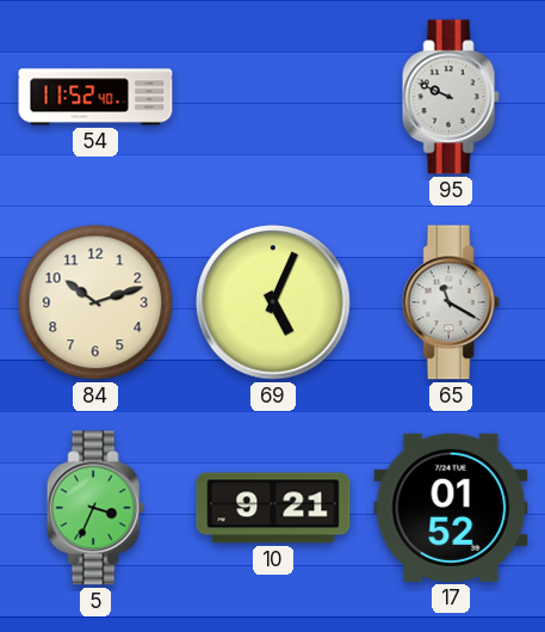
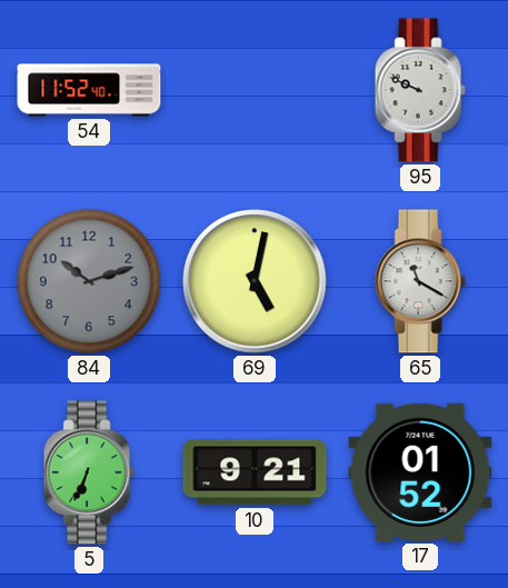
84 dial: cream -> grey (89, 281)
69: 5:04 -> 5:02 (256, 282)
5: 3:34 -> 6:34 (89, 472)
